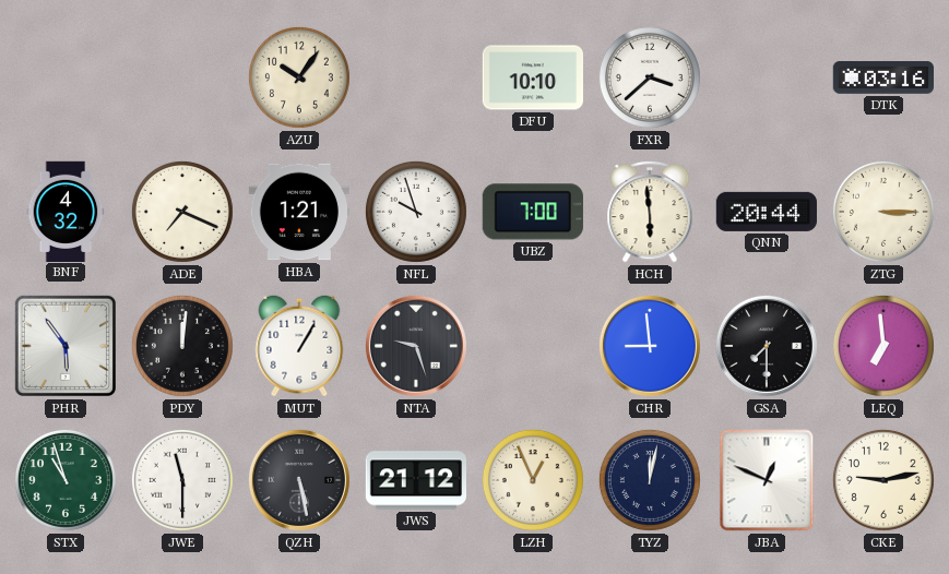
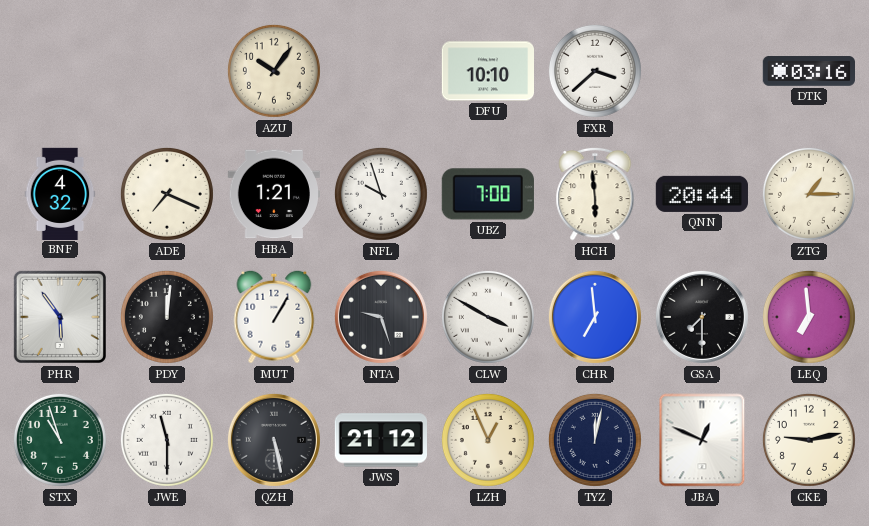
ZTG: 3:15 -> 1:15 (809, 194)
CLW: none -> 3:50 (488, 317)
CHR: 8:59 -> 6:59 (595, 317)
